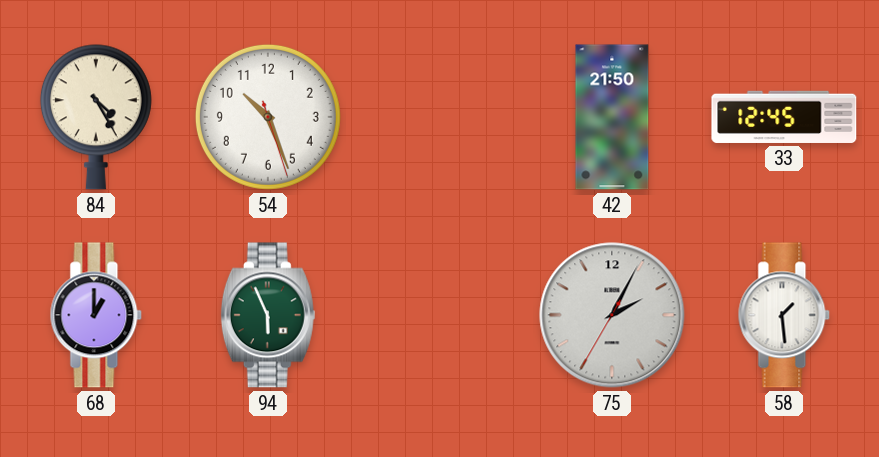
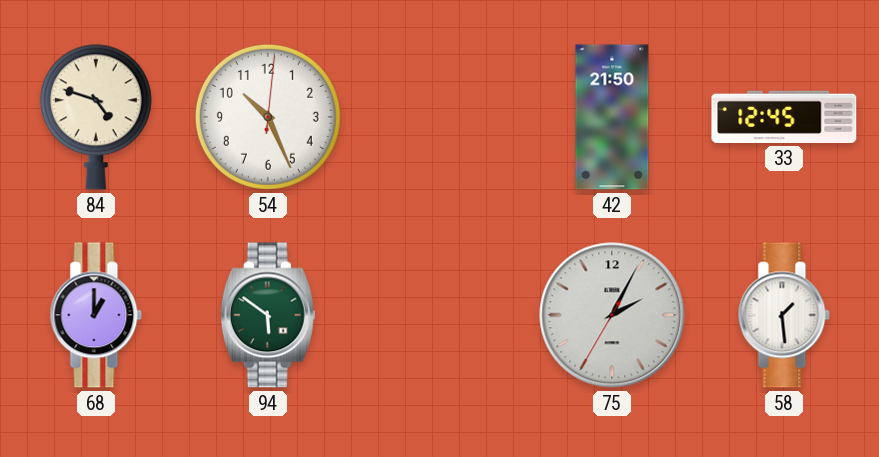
84: 4:25 -> 4:48 (96, 117)
54: 10:26:27 -> 10:26:01 (268, 117)
94: 5:56 -> 5:51 (268, 315)
